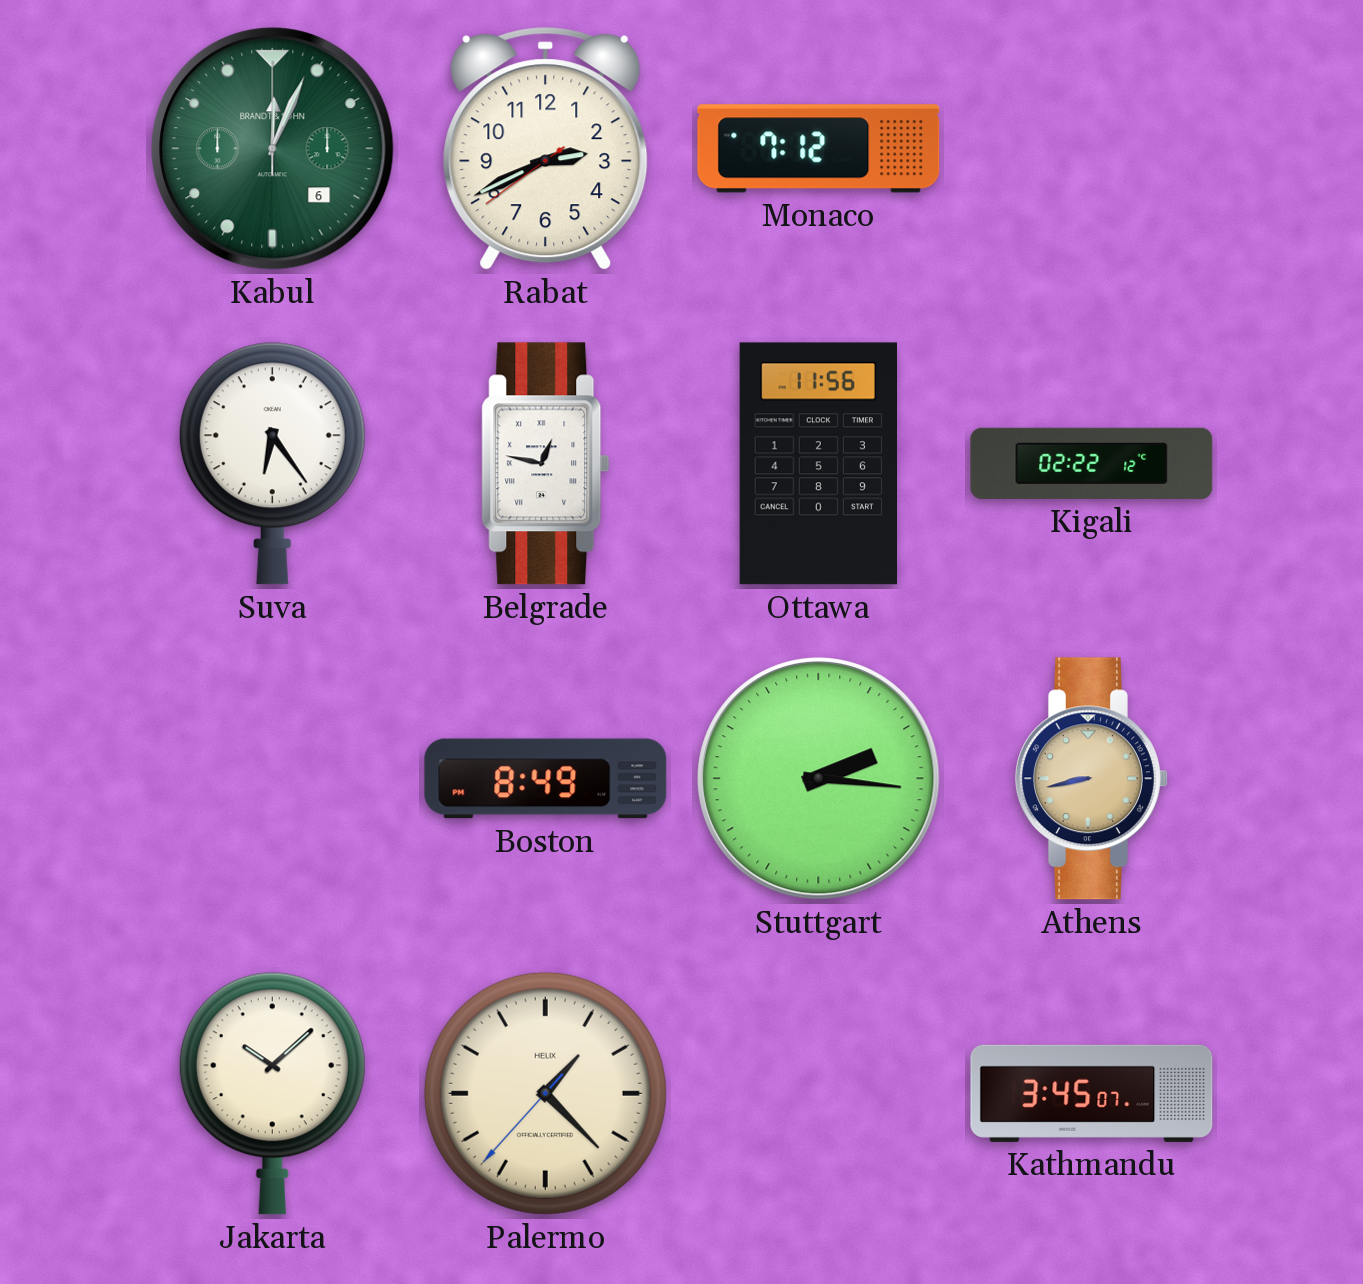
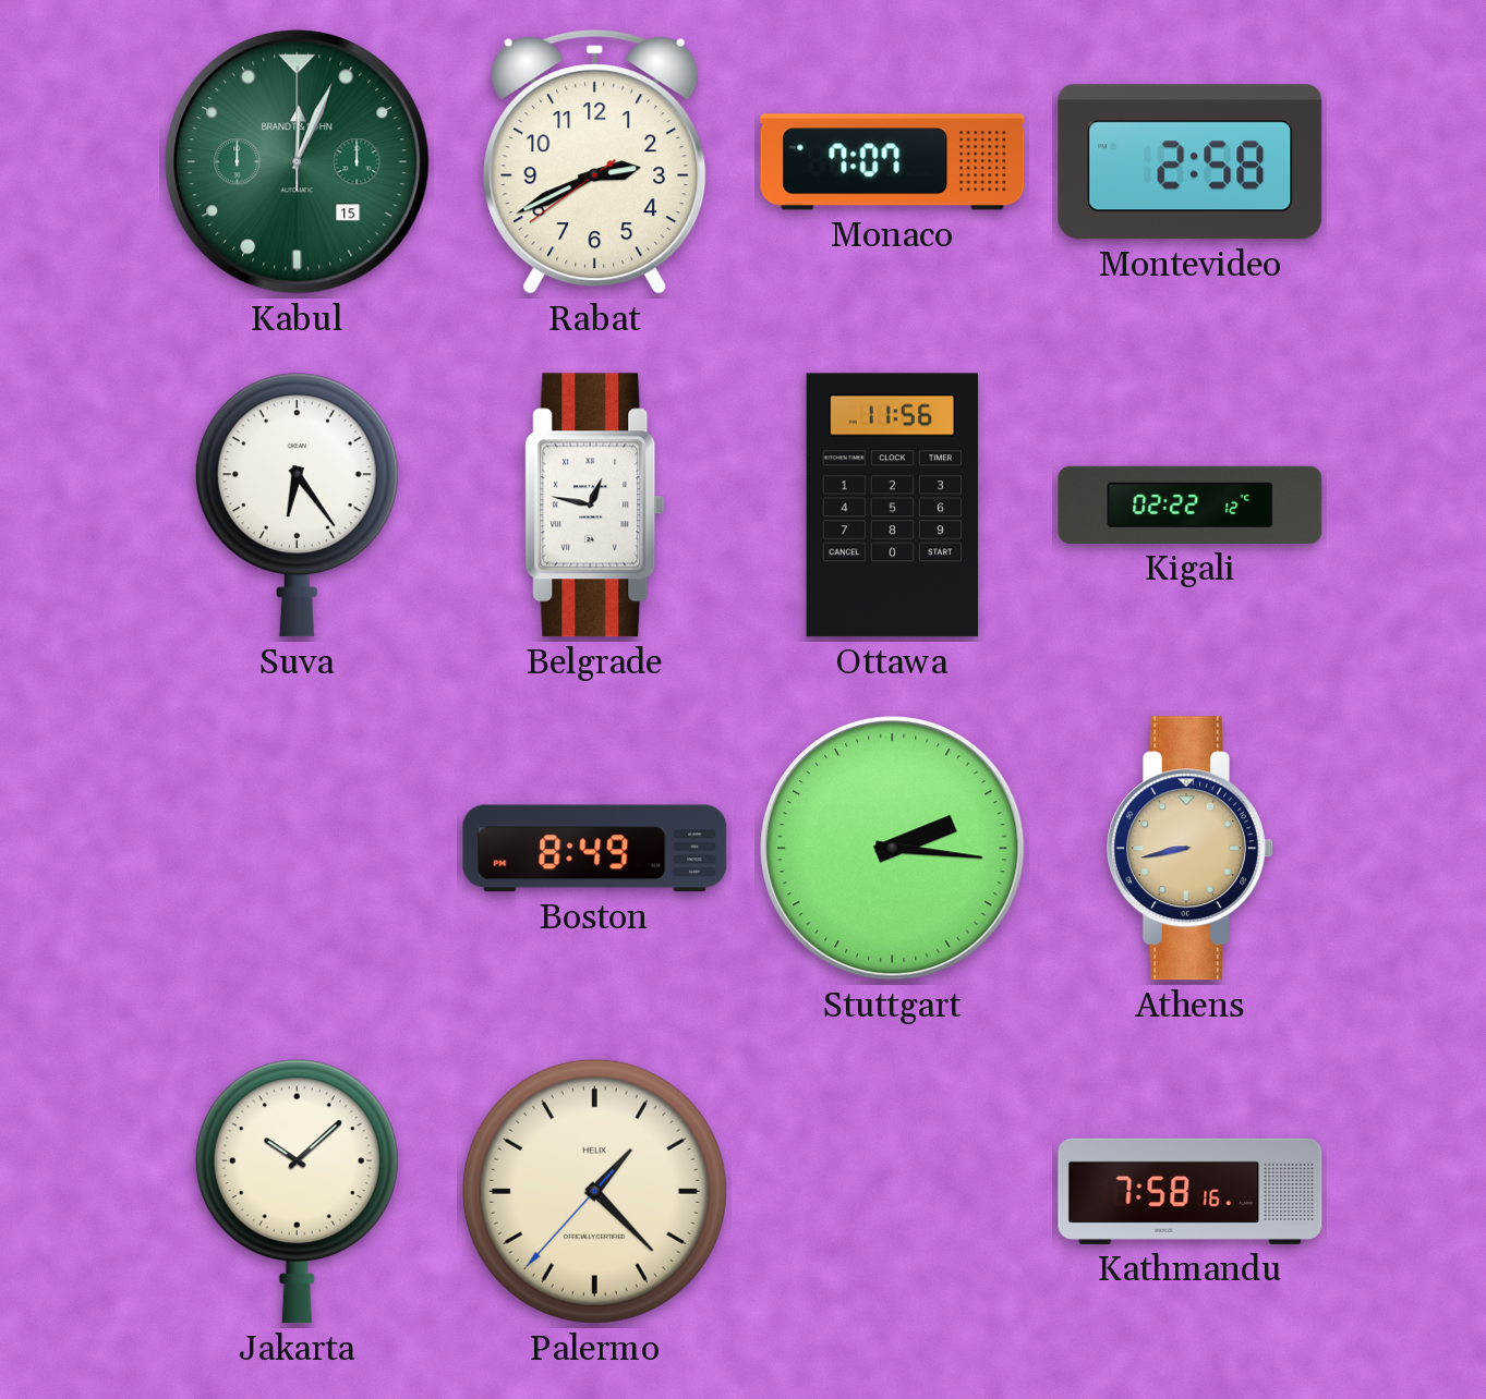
Kabul date: 6 -> 15 (298, 162)
Monaco: 7:12 -> 7:07 (893, 162)
Montevideo: none -> 2:58 (1191, 162)
Kathmandu: 3:45 -> 7:58 (1191, 1191)
